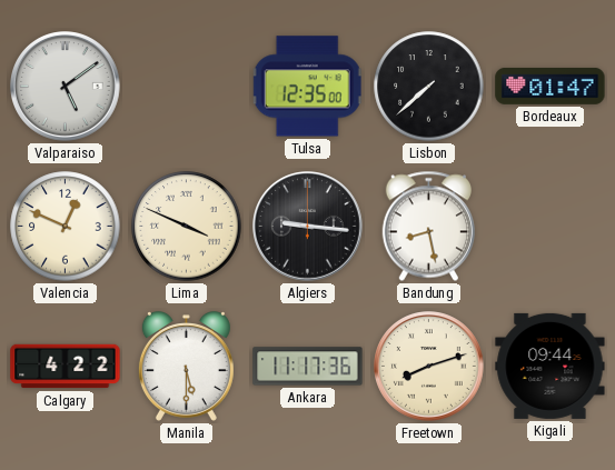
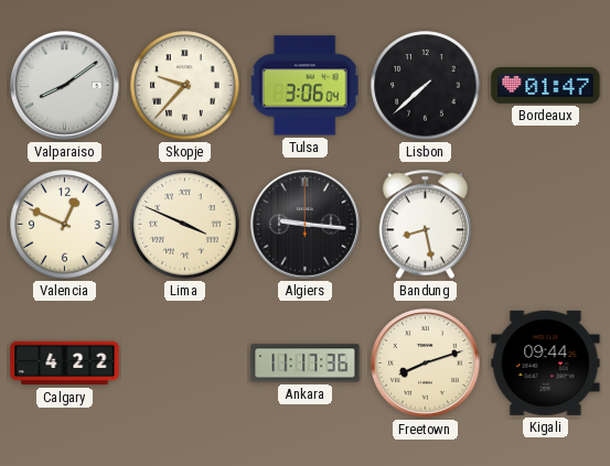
Valparaiso: 5:09 -> 8:09 (65, 86)
Skopje: none -> 9:37 (185, 86)
Tulsa: 12:35 -> 3:06 (304, 86)
Manila: 5:30 -> none (186, 367)
